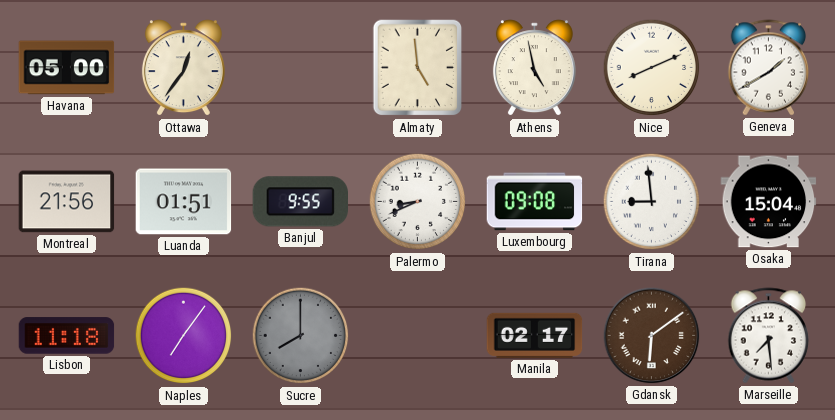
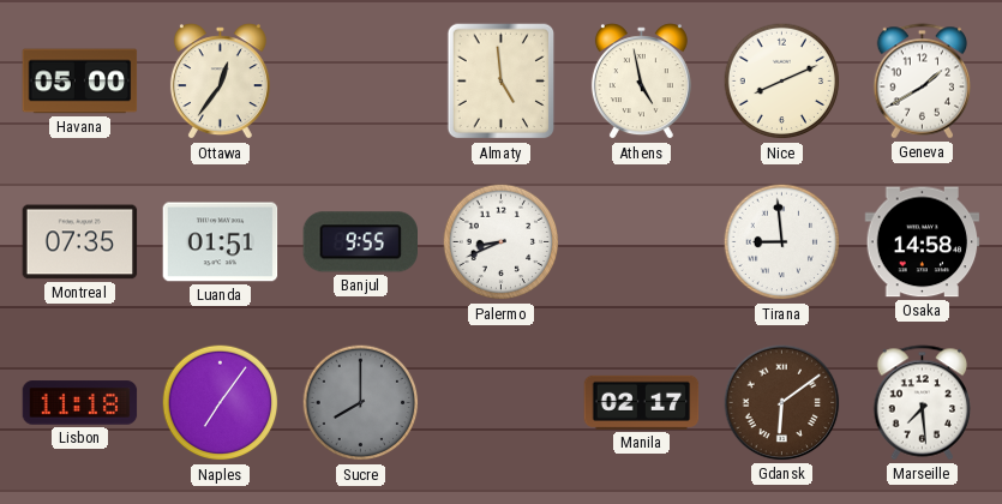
Montreal: 21:56 -> 07:35 (80, 242)
Luxembourg: 09:08 -> none (535, 202)
Osaka: 15:04 -> 14:58 (923, 242)
